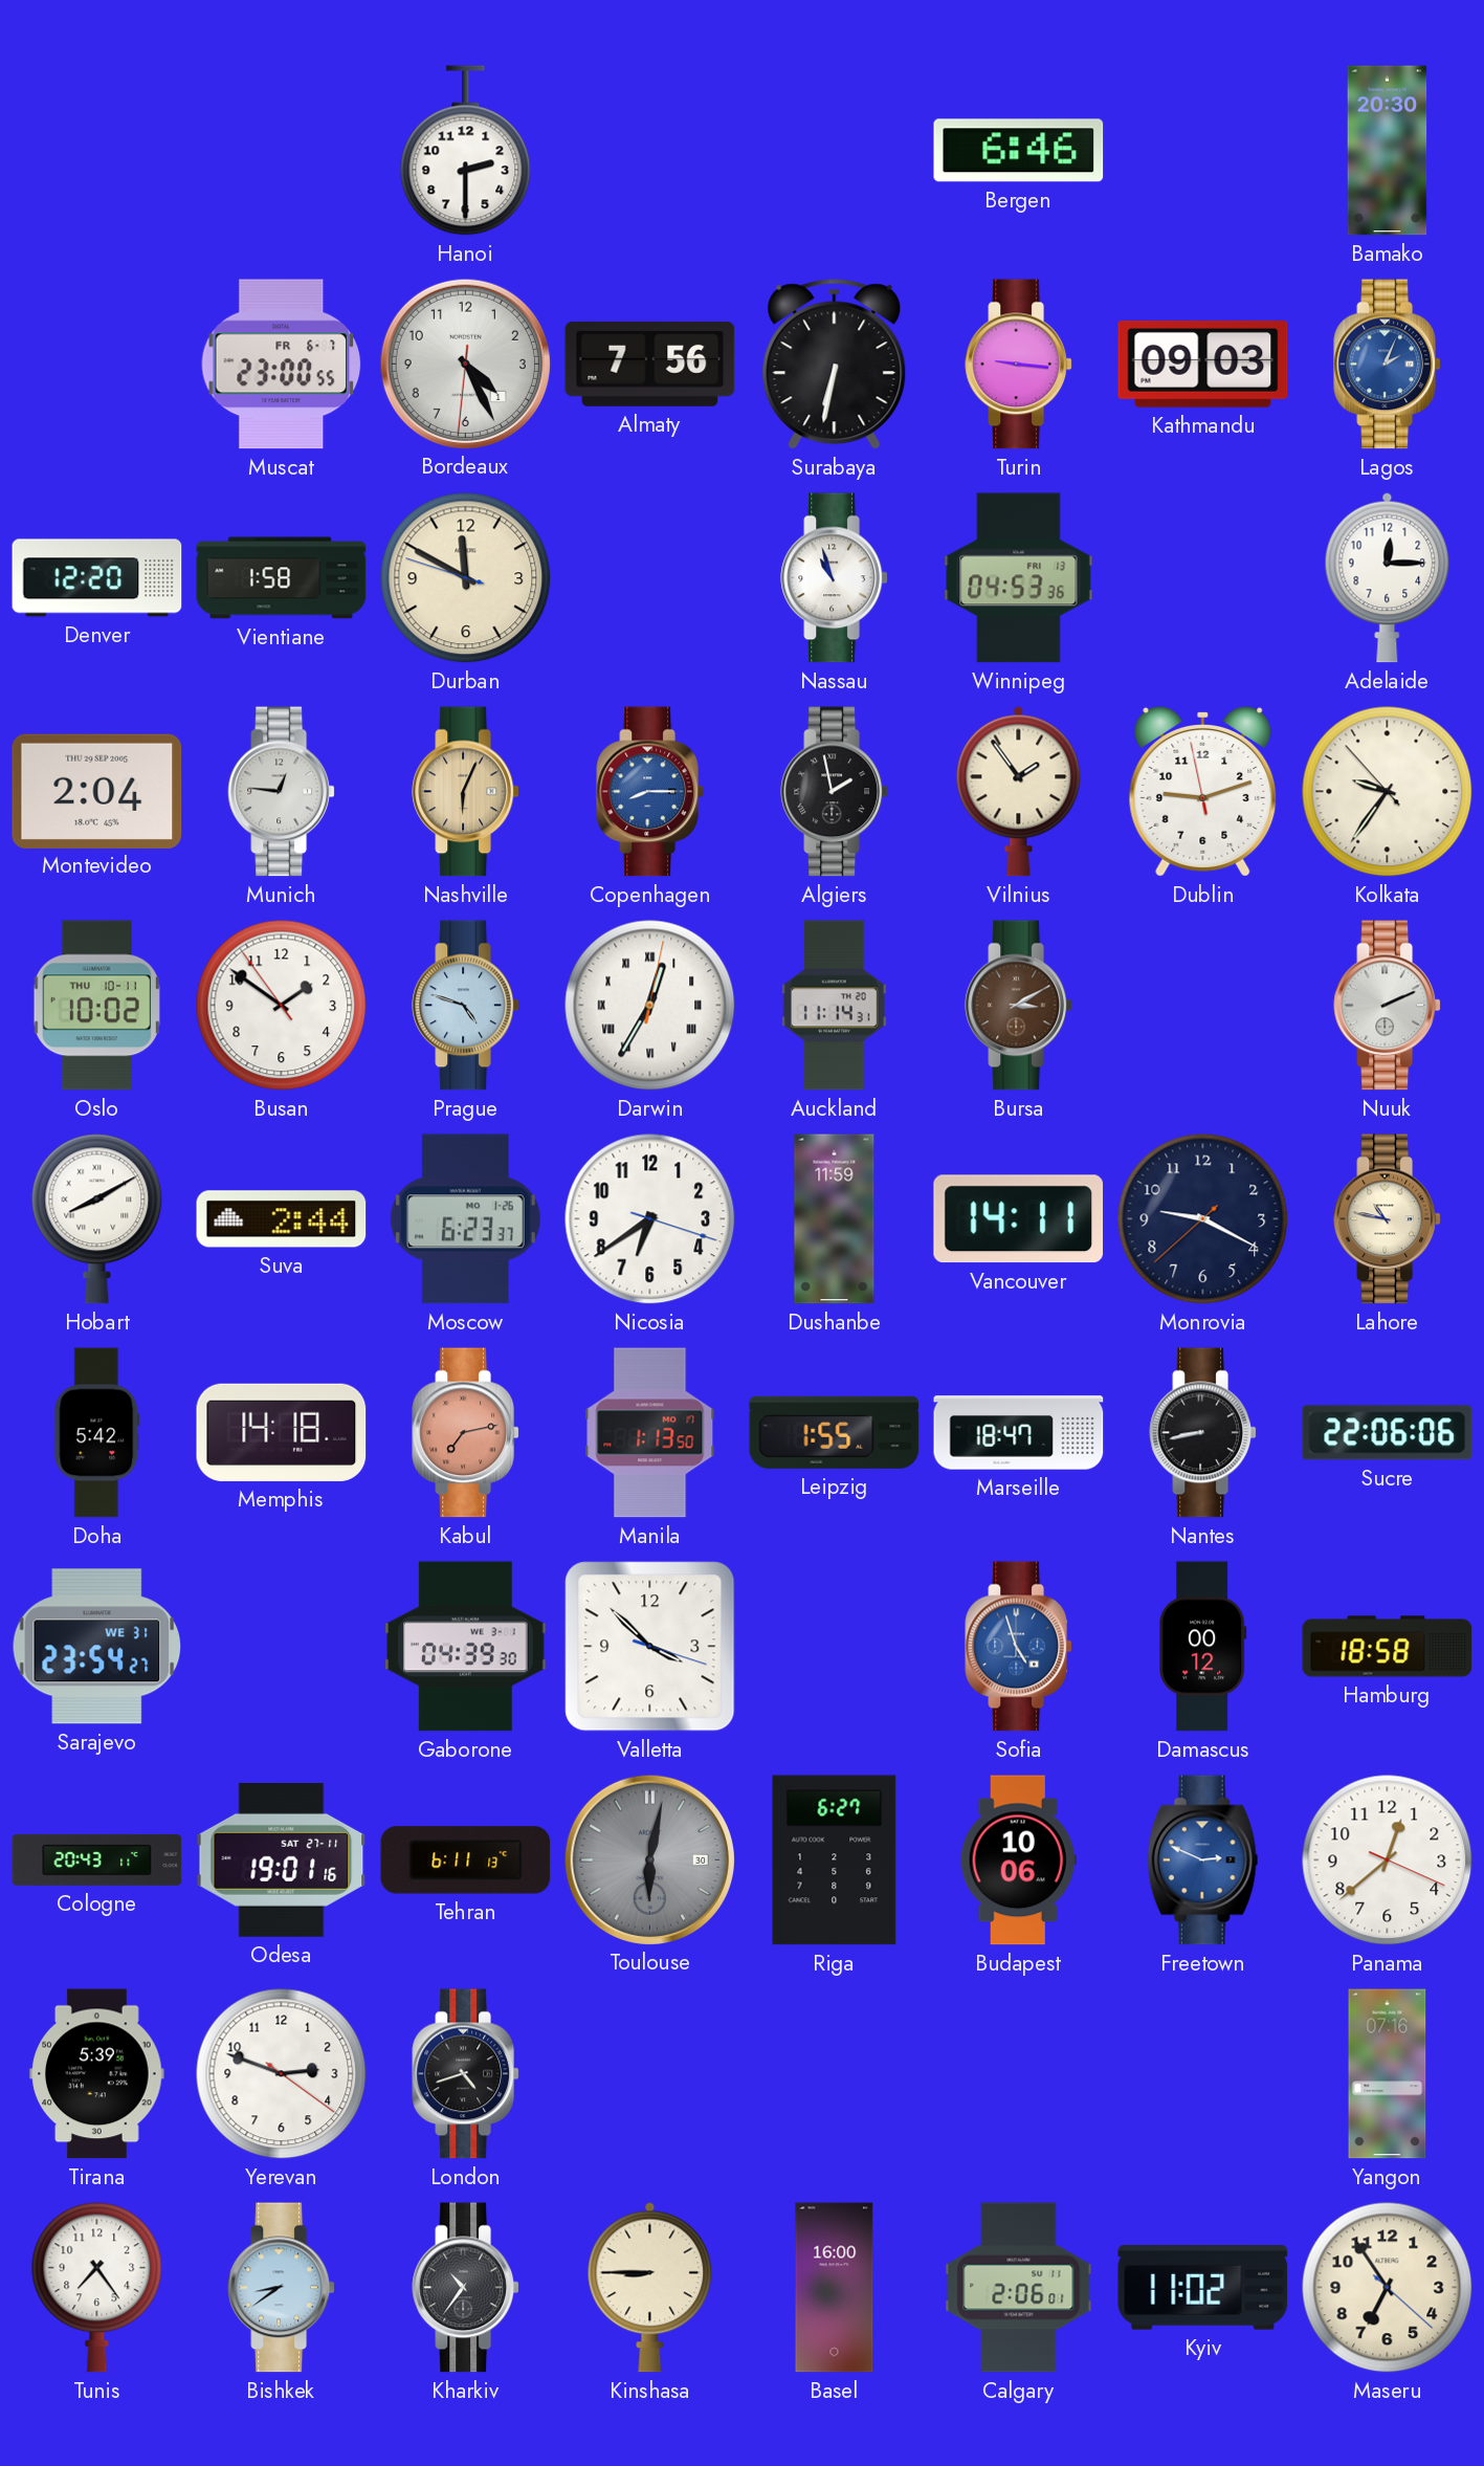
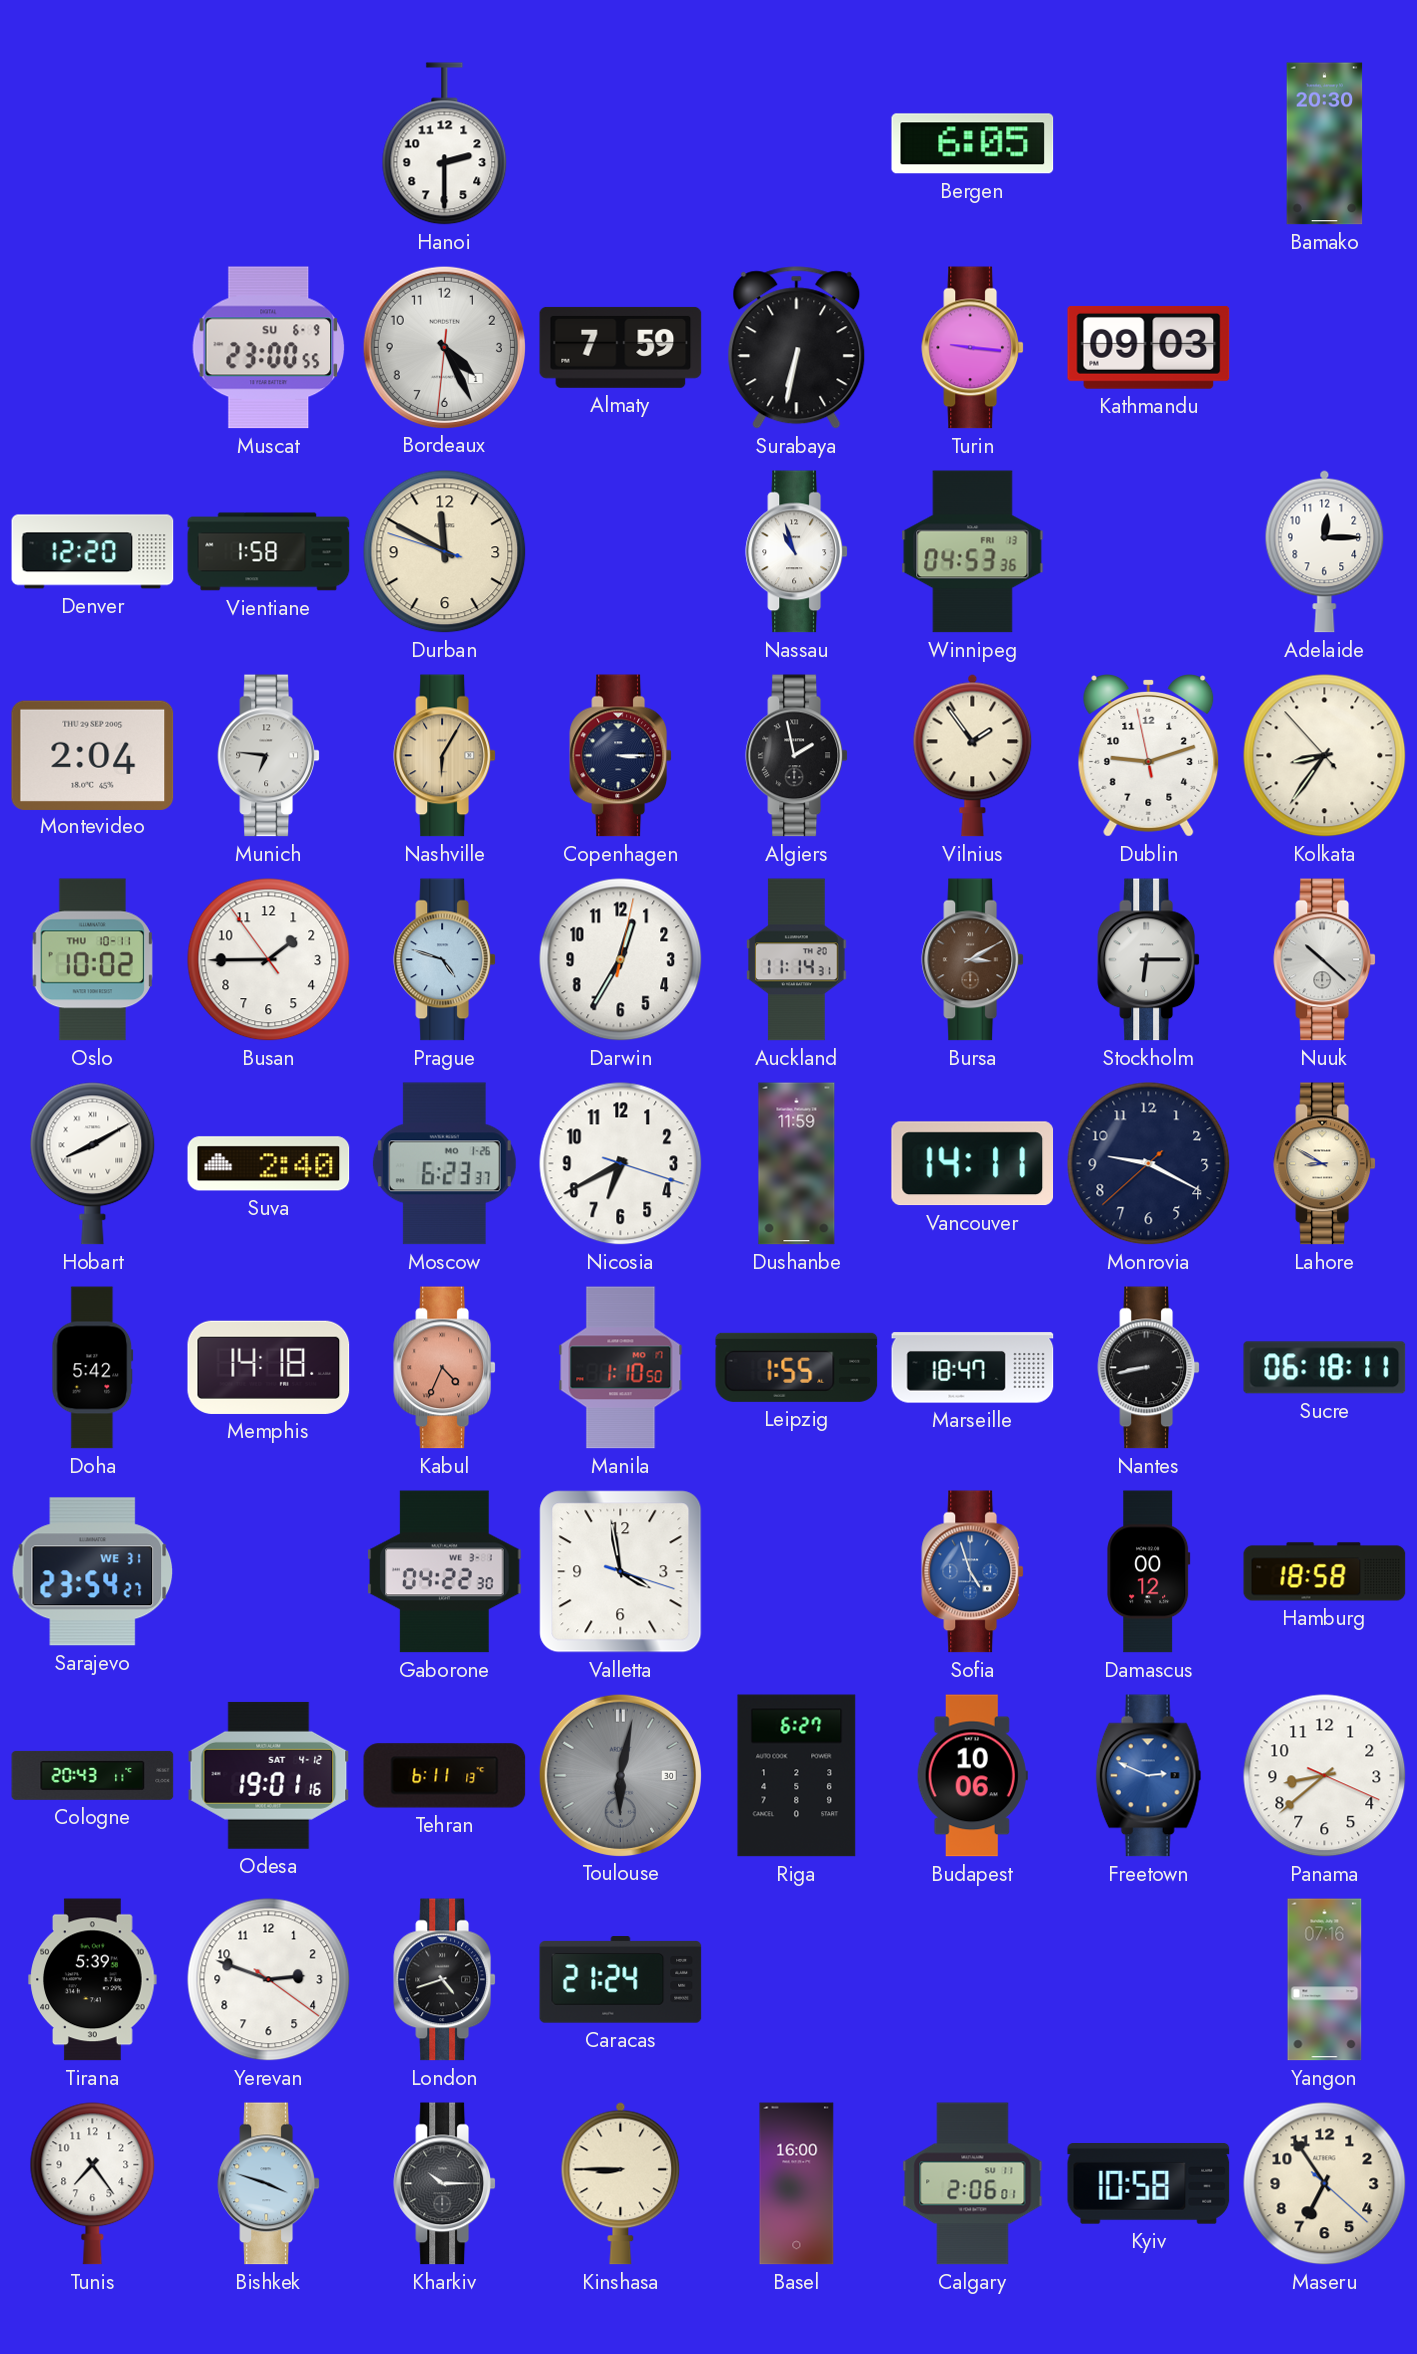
Bergen: 6:46 -> 6:05 (973, 144)
Muscat date: FR 6-7 -> SU 6-9 (269, 348)
Almaty: 7:56 -> 7:59 (621, 347)
Lagos: 2:04 -> none (1387, 365)
Munich: 12:46 -> 6:46 (268, 756)
Nashville: 6:04 -> 6:05 (444, 756)
Copenhagen: 8:15 -> 3:15 (620, 756)
Copenhagen dial: blue -> navy (620, 756)
Kolkata: 9:35 -> 8:35 (1325, 756)
Busan: 1:50 -> 1:44 (269, 960)
Darwin numerals: Roman -> Arabic (621, 960)
Stockholm: none -> 6:15 (1148, 960)
Nuuk: 2:11 -> 10:22 (1324, 960)
Suva: 2:44 -> 2:40 (269, 1164)
Nicosia: 6:39 -> 6:40 (621, 1164)
Lahore: 10:47 -> 8:50 (1324, 1164)
Kabul: 7:13 -> 4:34 (444, 1368)
Manila: 1:13 -> 1:10 (621, 1368)
Sucre: 22:06 -> 06:18 (1325, 1368)
Gaborone: 04:39 -> 04:22 (445, 1572)
Valletta: 3:52 -> 3:58 (621, 1572)
Odesa date: SAT 27-11 -> SAT 4-12 (269, 1775)
Panama: 12:38 -> 8:38 (1325, 1776)
Caracas: none -> 21:24 (621, 1980)
Bishkek: 8:39 -> 3:48 (268, 2184)
Kharkiv: 10:36 -> 10:15 (444, 2184)
Kyiv: 11:02 -> 10:58 (1149, 2184)
